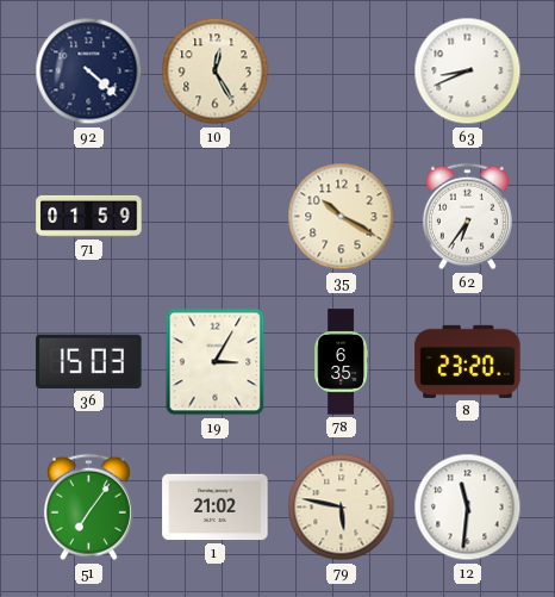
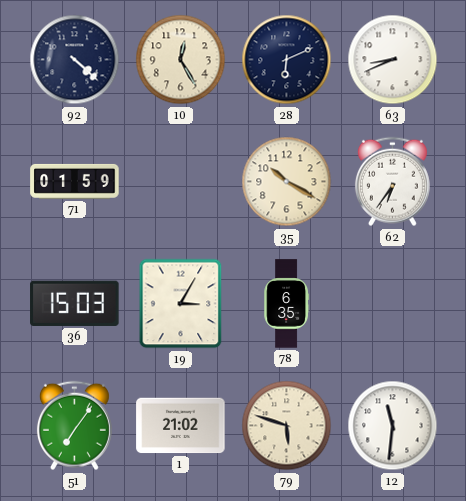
28: none -> 6:11 (287, 60)
8: 23:20 -> none (468, 361)
79: 5:47 -> 5:48 (287, 426)
